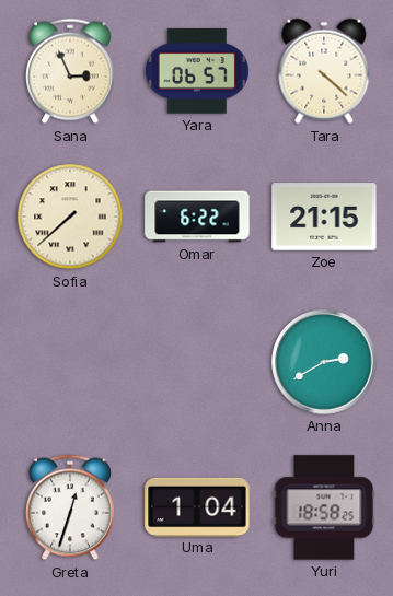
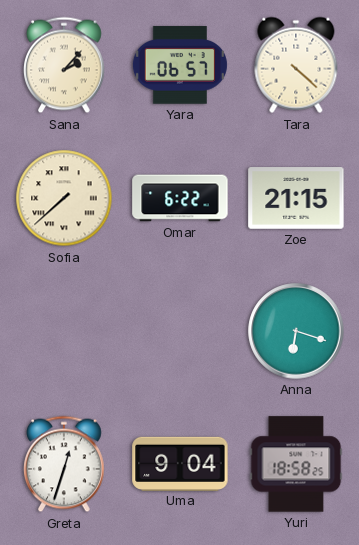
Sana: 2:56 -> 2:07 (65, 65)
Anna: 2:40 -> 6:18 (296, 331)
Uma: 1:04 -> 9:04 (180, 463)
